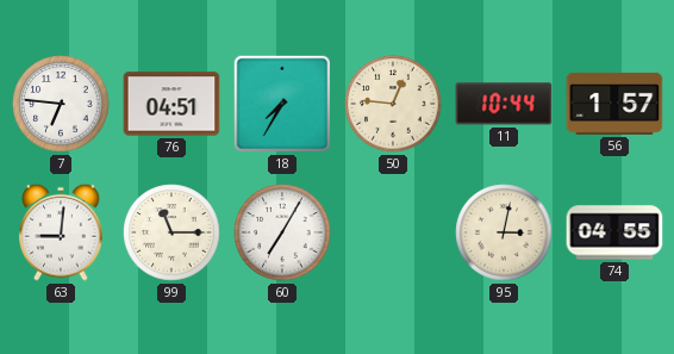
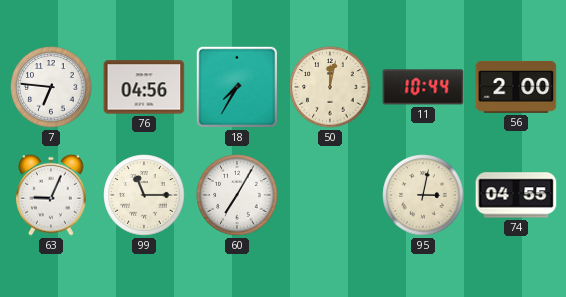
76: 04:51 -> 04:56 (144, 87)
50: 12:46 -> 12:02 (330, 87)
56: 1:57 -> 2:00 (516, 87)
63: 9:01 -> 9:04 (51, 195)
